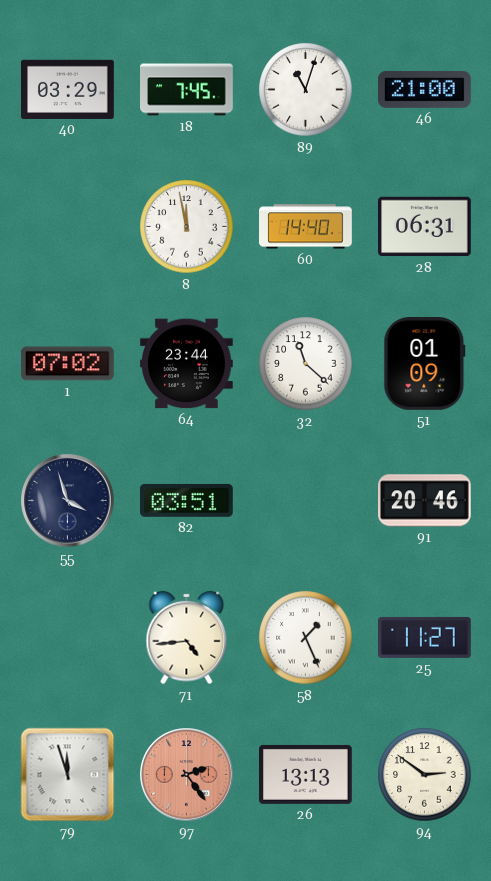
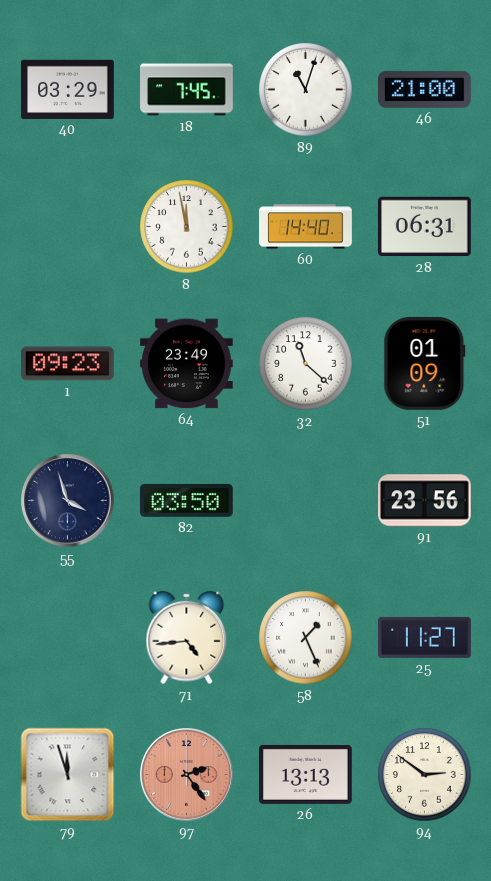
1: 07:02 -> 09:23 (67, 364)
64: 23:44 -> 23:49 (187, 364)
82: 03:51 -> 03:50 (186, 500)
91: 20:46 -> 23:56 (425, 501)
